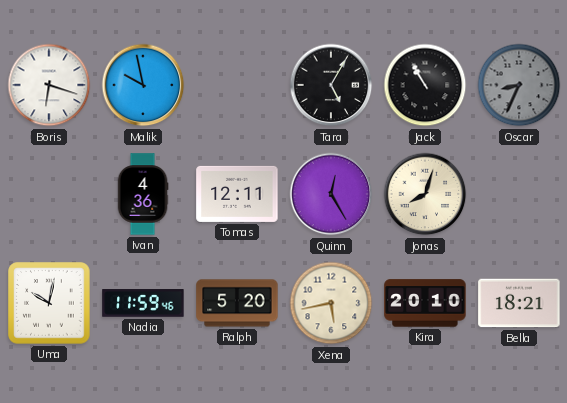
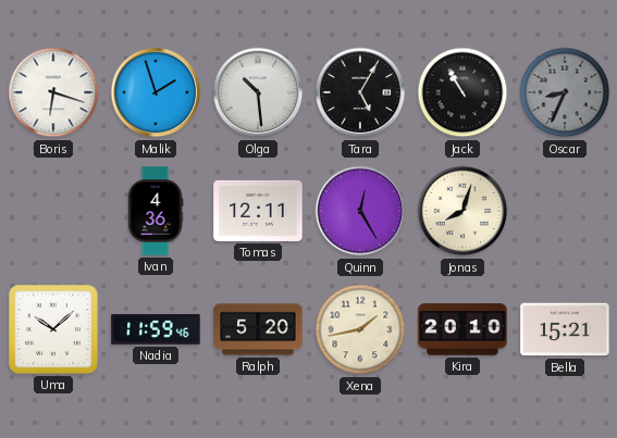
Malik: 9:58 -> 1:57 (156, 92)
Olga: none -> 10:29 (258, 92)
Uma: 10:02 -> 10:08 (53, 329)
Xena: 5:43 -> 1:43 (360, 329)
Bella: 18:21 -> 15:21 (565, 329)
